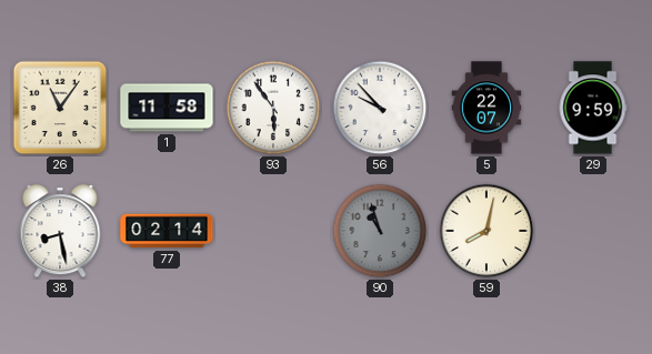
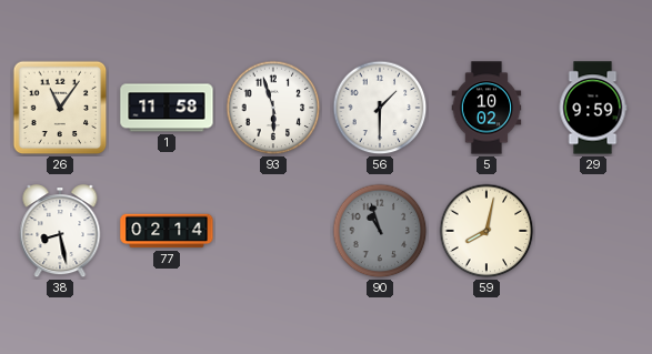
93: 5:54 -> 5:57 (273, 108)
56: 9:53 -> 1:30 (380, 108)
5: 22:07 -> 10:02 (487, 108)
